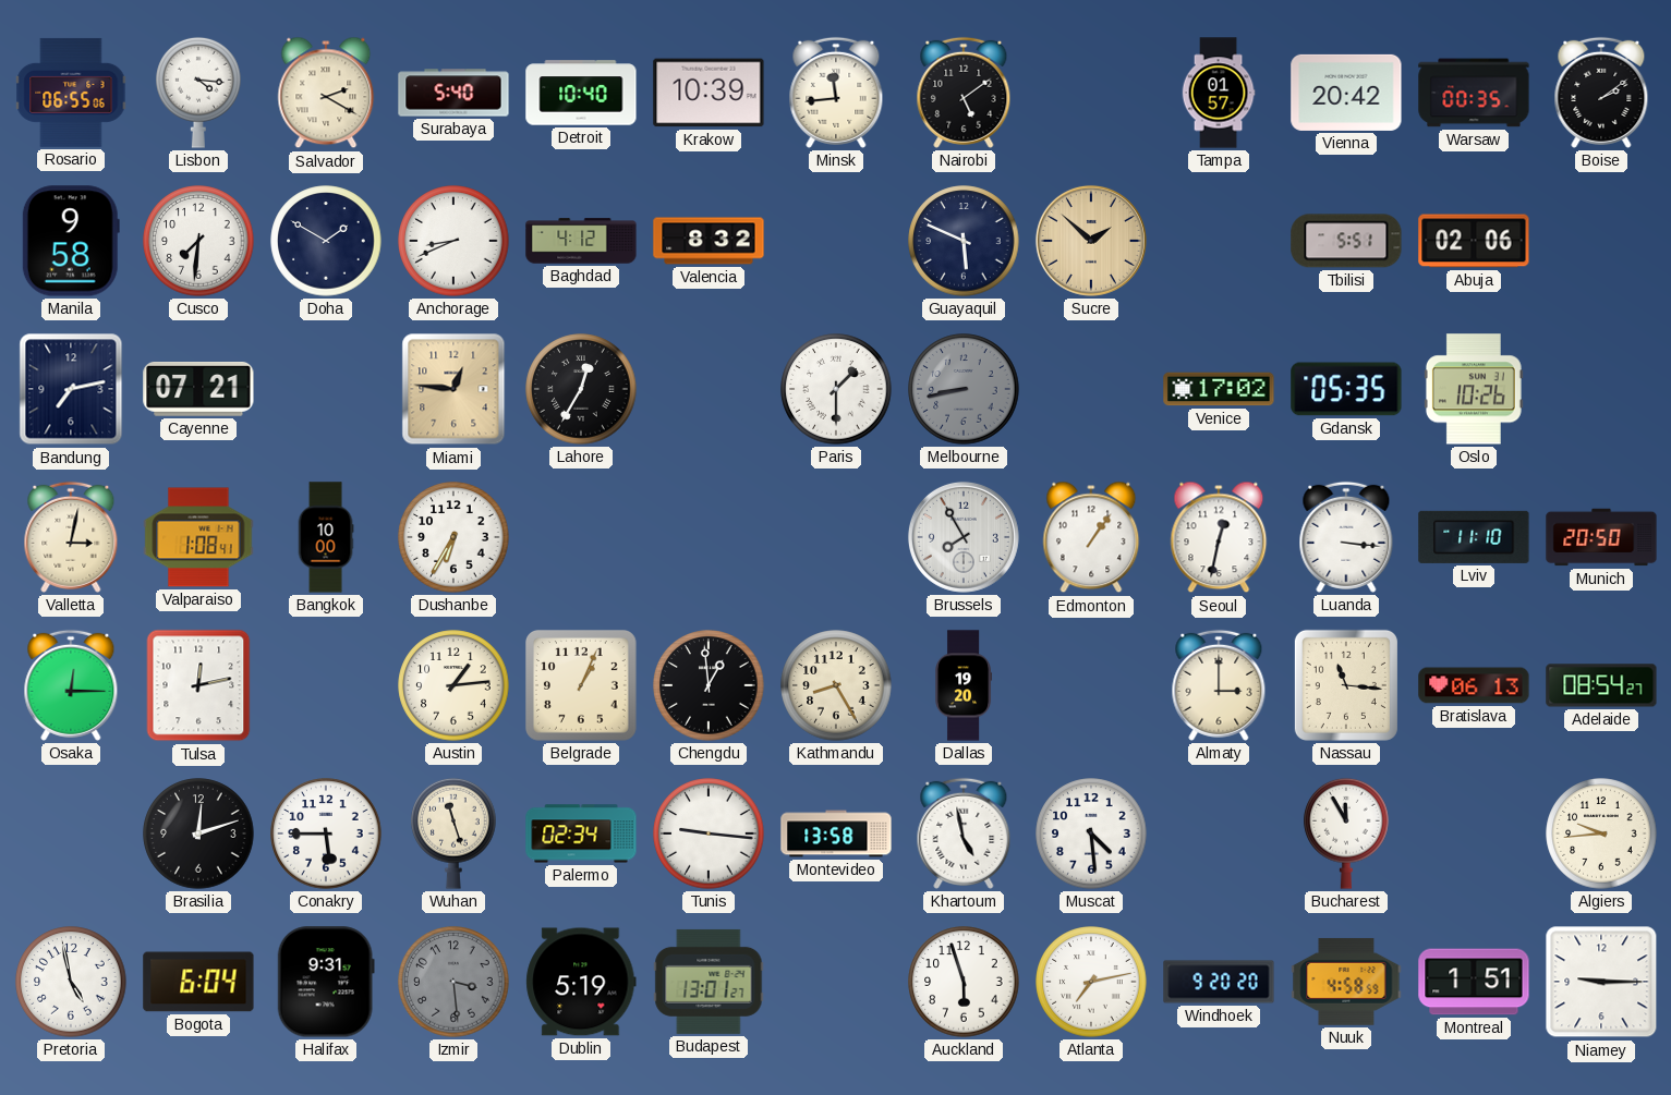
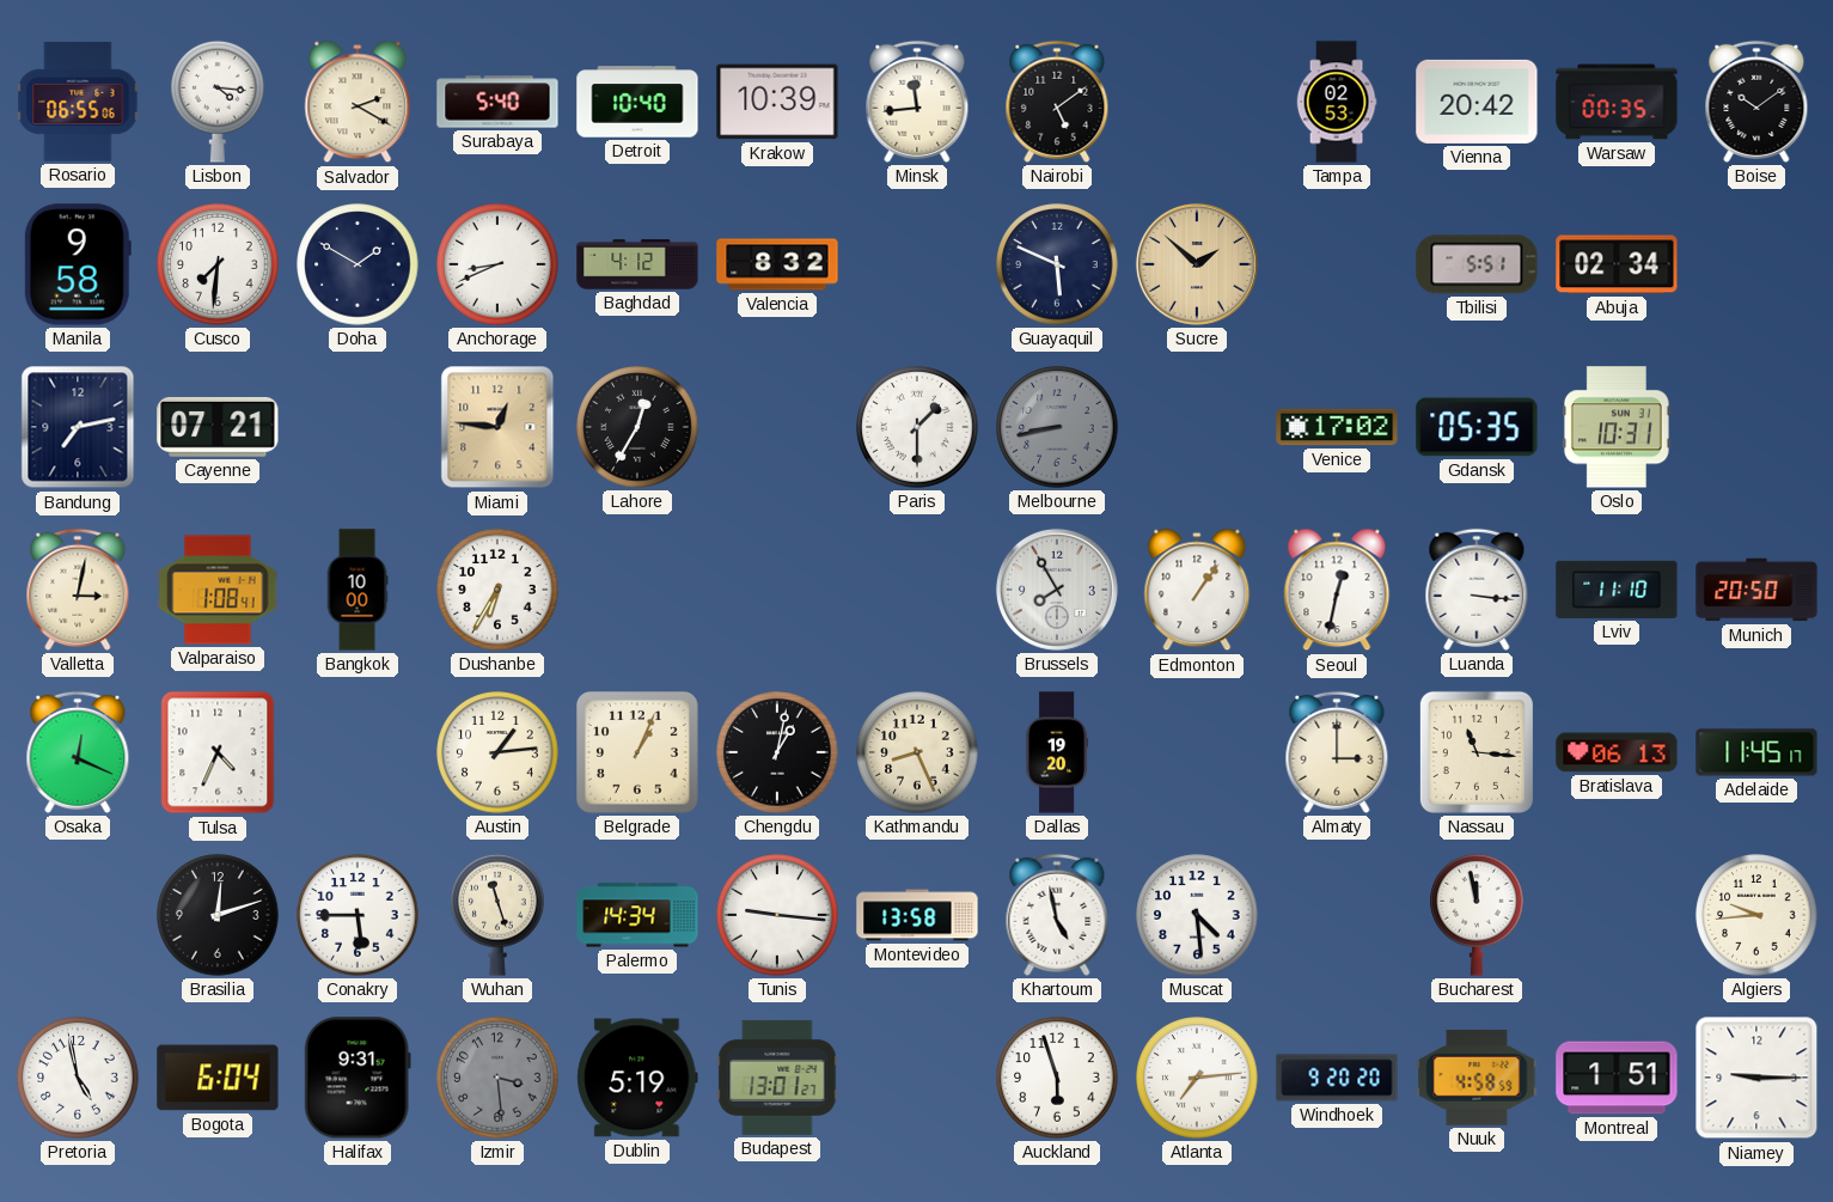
Tampa: 01:57 -> 02:53 (1337, 102)
Boise: 2:09 -> 10:09 (1756, 102)
Abuja: 02:06 -> 02:34 (1617, 264)
Oslo: 10:26 -> 10:31 (1617, 427)
Osaka: 12:15 -> 12:19 (78, 752)
Tulsa: 12:13 -> 4:34 (218, 752)
Chengdu: 12:59 -> 1:02 (777, 752)
Kathmandu: 8:25 -> 8:26 (917, 752)
Adelaide: 08:54 -> 11:45 (1756, 752)
Palermo: 02:34 -> 14:34 (637, 915)
Bucharest: 11:55 -> 11:58 (1477, 915)
Atlanta: 7:13 -> 7:14 (1197, 1078)
